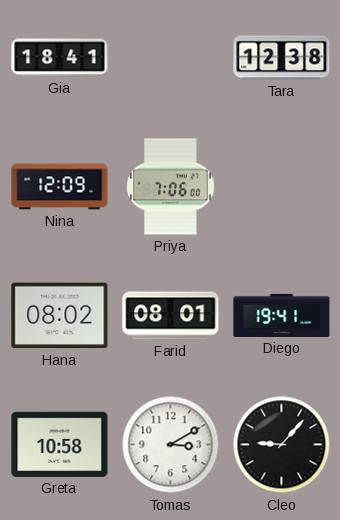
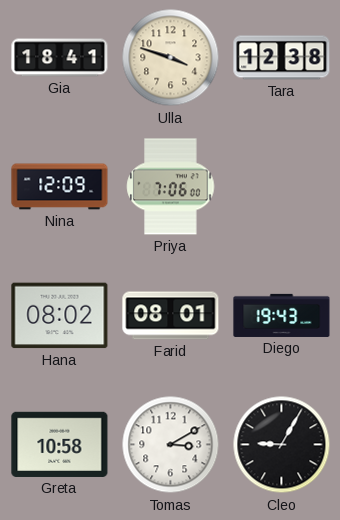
Ulla: none -> 3:48 (171, 58)
Diego: 19:41 -> 19:43 (282, 315)
Cleo: 9:07 -> 9:05 (282, 445)
